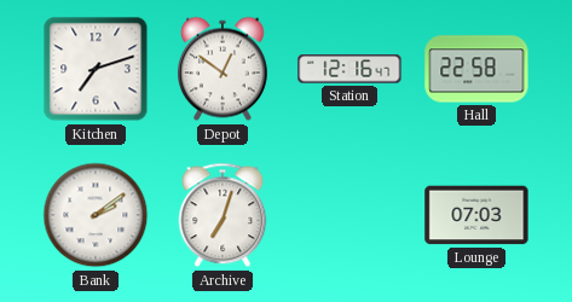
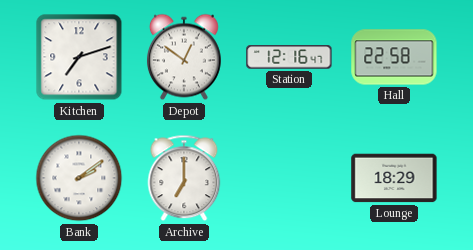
Archive: 7:03 -> 7:00 (184, 178)
Lounge: 07:03 -> 18:29 (394, 178)
